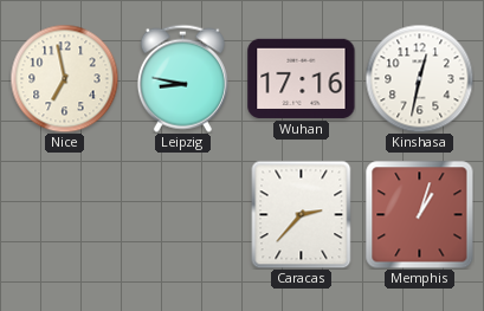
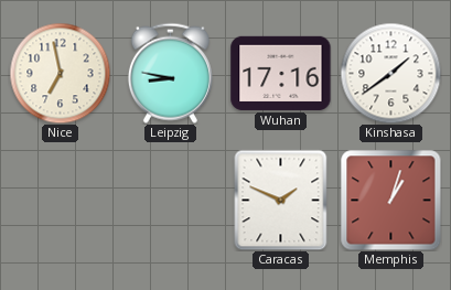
Kinshasa: 12:32 -> 1:39 (390, 73)
Caracas: 2:37 -> 1:49 (281, 200)
